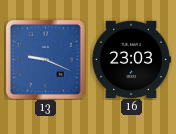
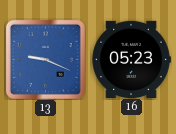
16: 23:03 -> 05:23 (131, 59)
